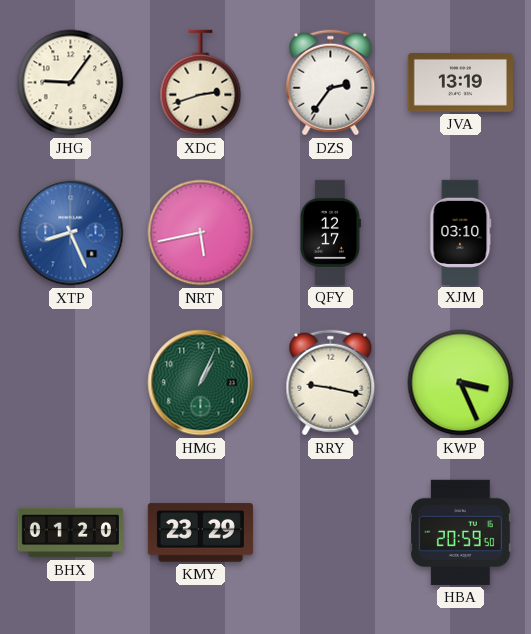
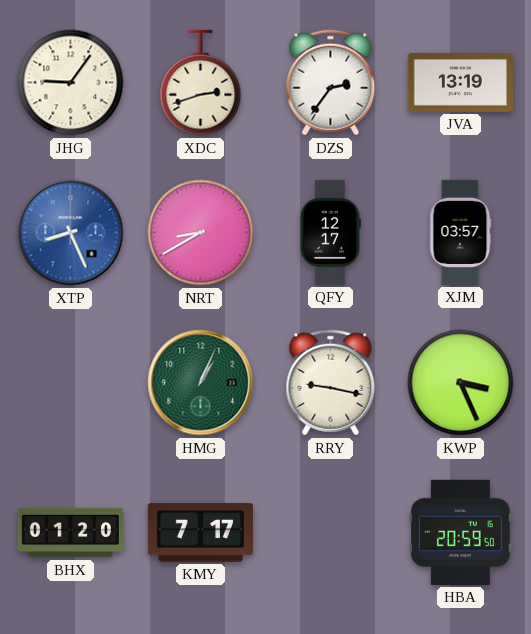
NRT: 5:43 -> 8:40 (201, 233)
XJM: 03:10 -> 03:57 (461, 232)
KMY: 23:29 -> 7:17 (200, 533)
